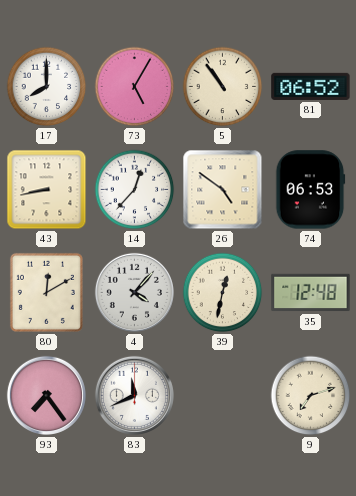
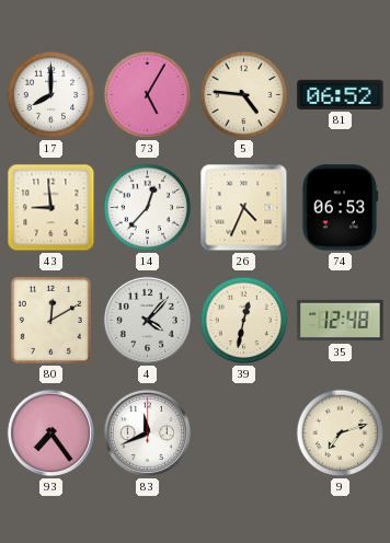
5: 10:54 -> 4:46 (244, 95)
43: 8:43 -> 8:59 (51, 208)
26: 4:51 -> 4:34 (244, 208)
